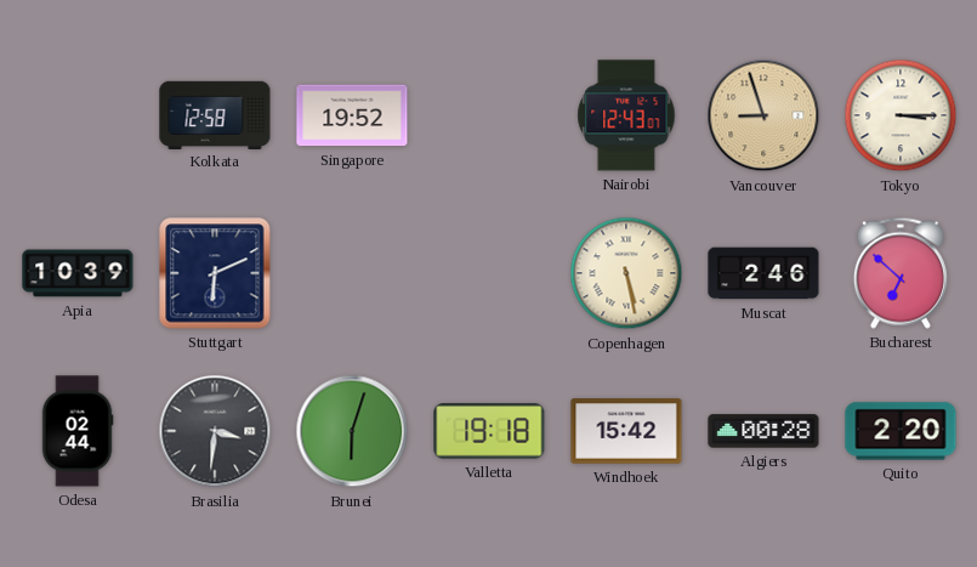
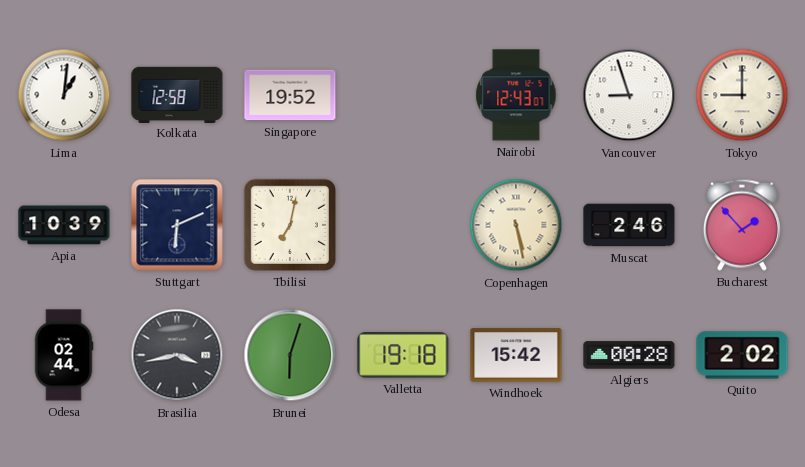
Lima: none -> 1:01 (64, 95)
Vancouver dial: champagne -> white (629, 95)
Tokyo: 3:15 -> 9:00 (742, 95)
Tbilisi: none -> 7:02 (290, 225)
Bucharest: 6:52 -> 1:53 (742, 225)
Brasilia: 3:31 -> 3:43 (177, 355)
Quito: 2:20 -> 2:02 (742, 355)
